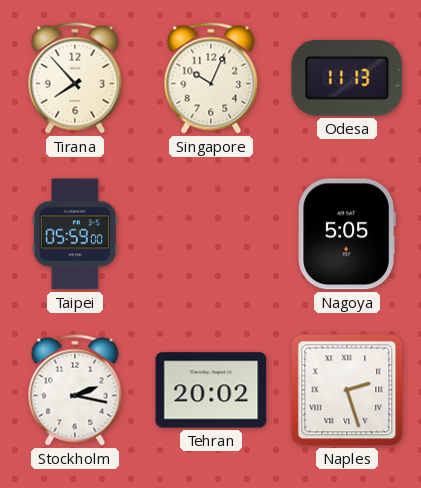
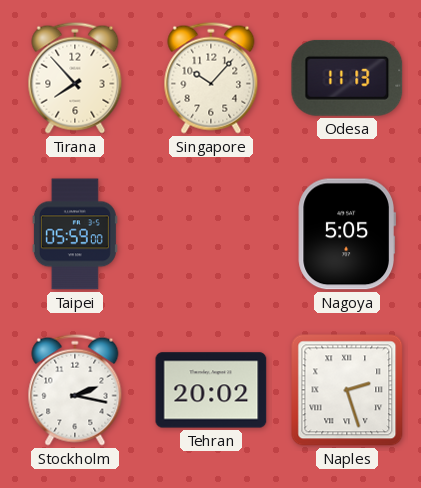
Singapore: 10:04 -> 10:07 (211, 78)
